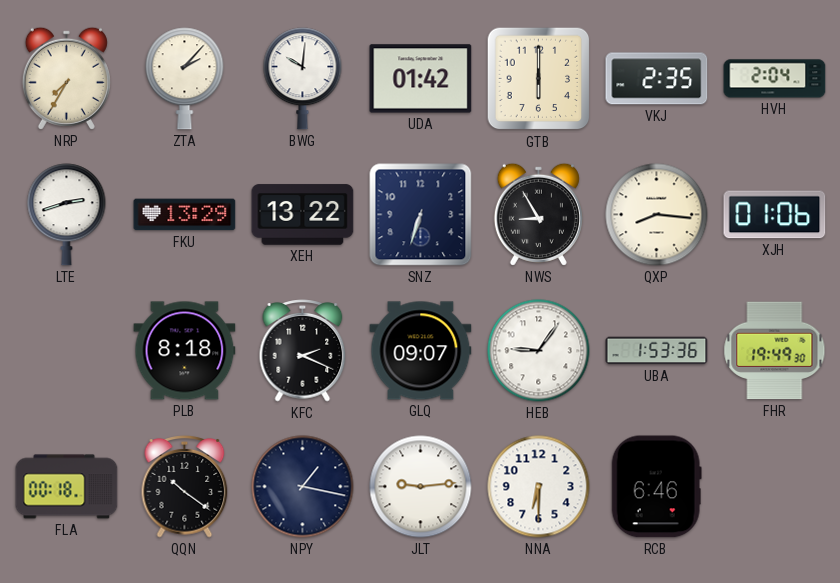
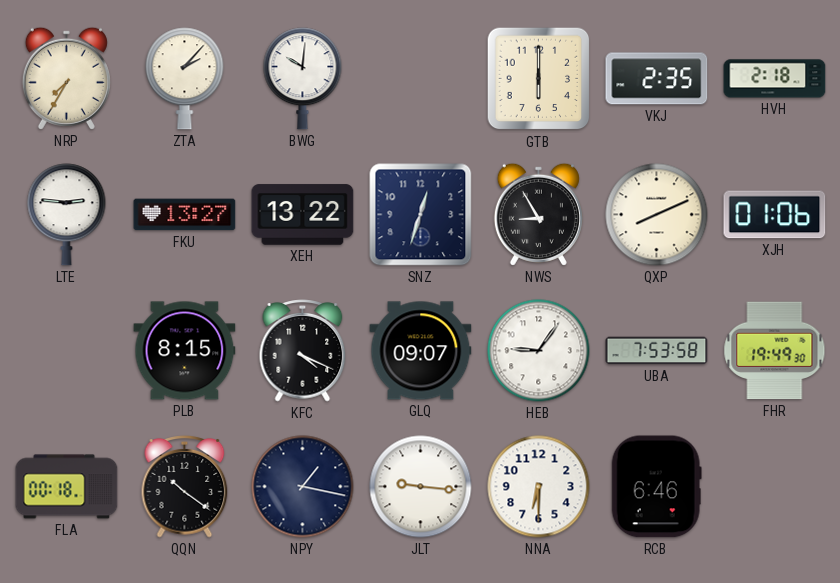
UDA: 01:42 -> none (421, 79)
HVH: 2:04 -> 2:18 (775, 79)
LTE: 2:42 -> 2:46 (67, 215)
FKU: 13:29 -> 13:27 (185, 215)
SNZ: 6:33 -> 12:33 (421, 215)
QXP: 8:16 -> 8:11 (657, 215)
PLB: 8:18 -> 8:15 (185, 351)
KFC: 2:19 -> 4:19 (303, 351)
UBA: 1:53 -> 7:53 (657, 351)
JLT: 9:14 -> 9:16 (421, 487)
